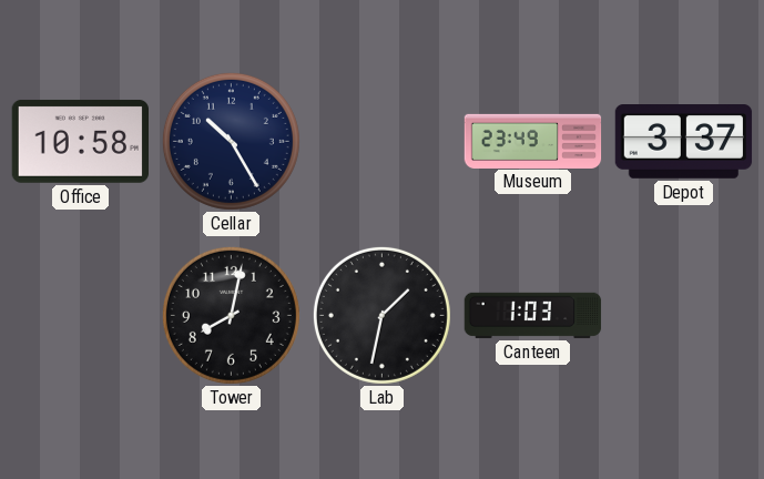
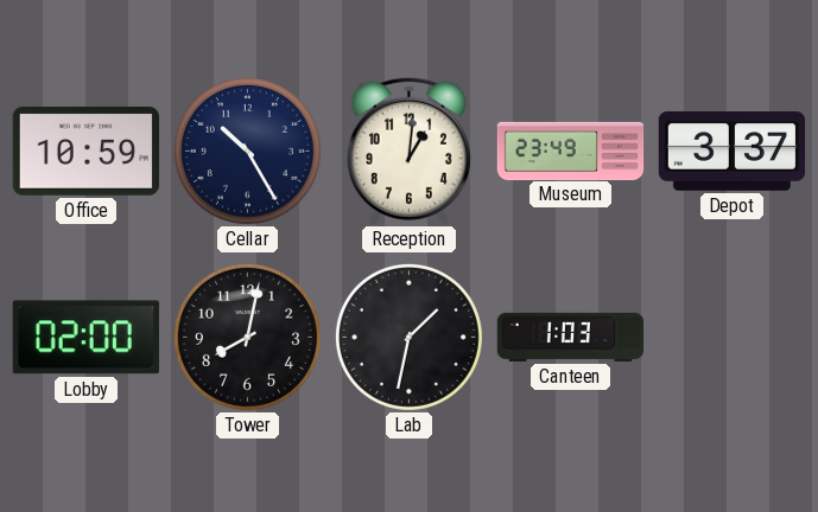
Office: 10:58 -> 10:59 (85, 152)
Reception: none -> 1:01 (408, 151)
Lobby: none -> 02:00 (85, 338)
